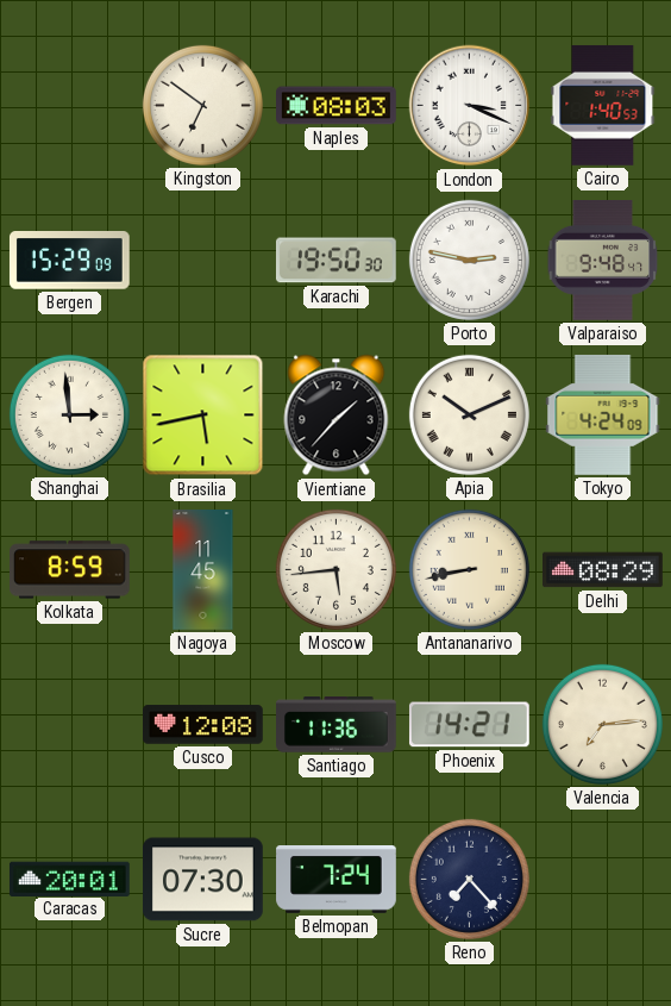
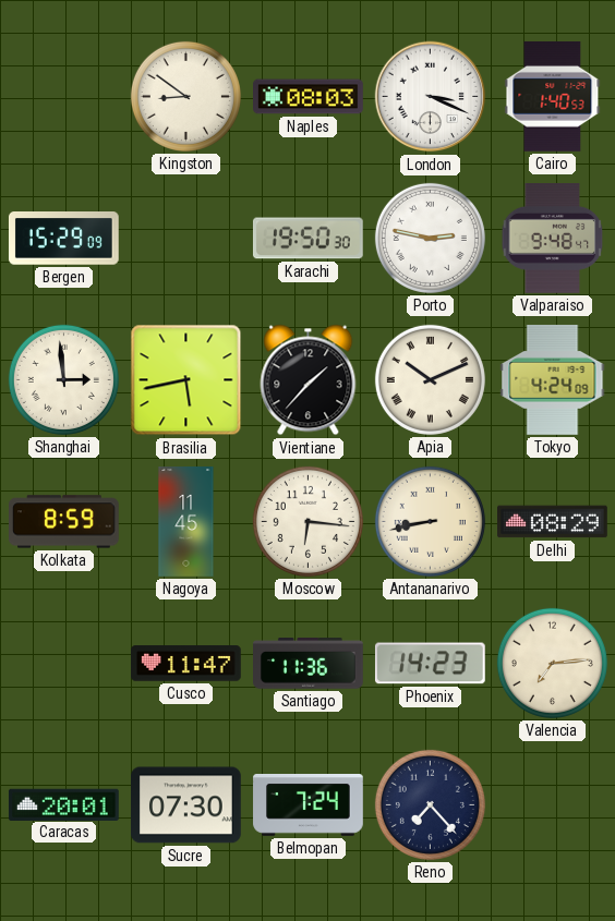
Kingston: 6:51 -> 8:51 (185, 96)
Moscow: 5:44 -> 6:16 (307, 521)
Cusco: 12:08 -> 11:47 (186, 664)
Phoenix: 14:21 -> 14:23 (430, 664)
